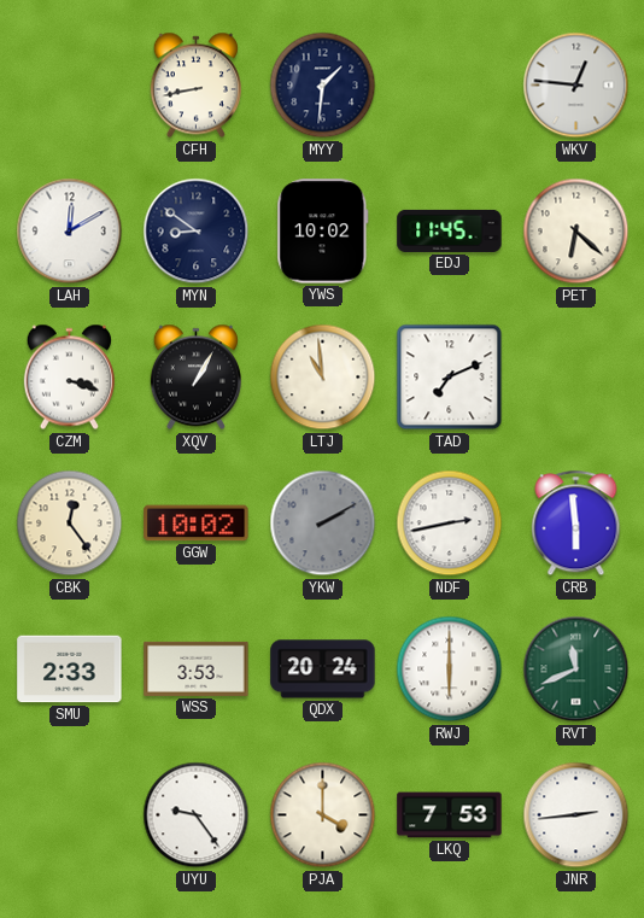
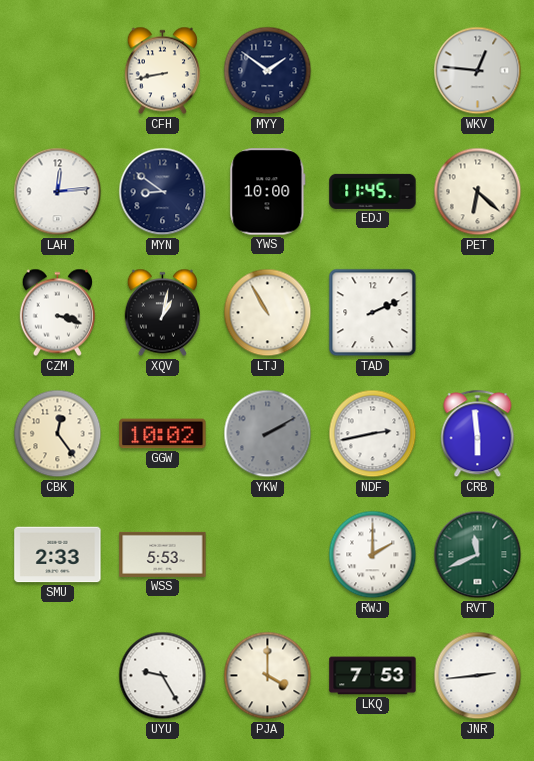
MYY: 1:31 -> 1:51 (268, 71)
LAH: 12:10 -> 12:14 (58, 192)
YWS: 10:02 -> 10:00 (268, 192)
XQV: 1:05 -> 1:02 (162, 313)
LTJ: 10:59 -> 10:55 (268, 313)
TAD: 7:11 -> 2:11 (373, 313)
WSS: 3:53 -> 5:53 (163, 554)
QDX: 20:24 -> none (323, 670)
RWJ: 6:00 -> 2:00 (373, 555)
UYU: 9:24 -> 9:25 (163, 676)
